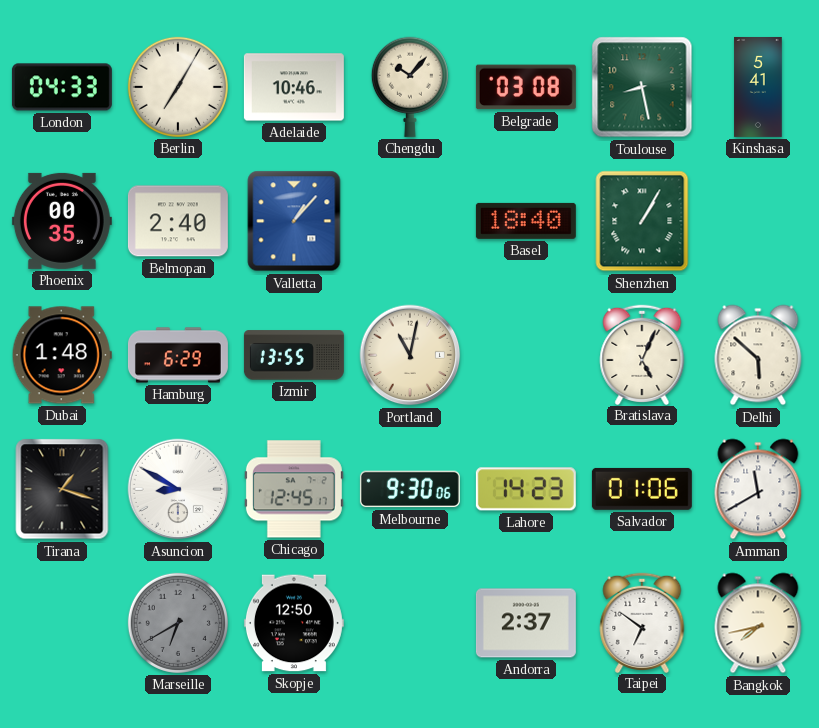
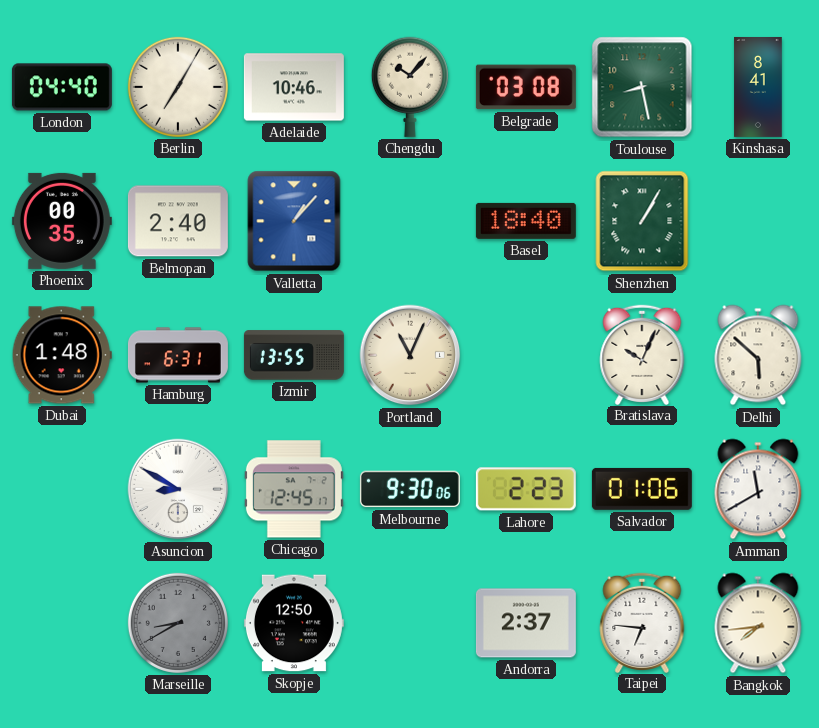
London: 04:33 -> 04:40 (62, 87)
Kinshasa: 5:41 -> 8:41 (758, 87)
Hamburg: 6:29 -> 6:31 (178, 355)
Portland: 11:02 -> 11:04 (410, 355)
Bratislava: 5:04 -> 10:04 (642, 354)
Tirana: 1:18 -> none (62, 489)
Lahore: 14:23 -> 2:23 (526, 489)
Marseille: 6:40 -> 8:40 (178, 623)
Taipei: 6:51 -> 6:46 (642, 622)
Bangkok: 7:43 -> 7:44 (758, 623)
